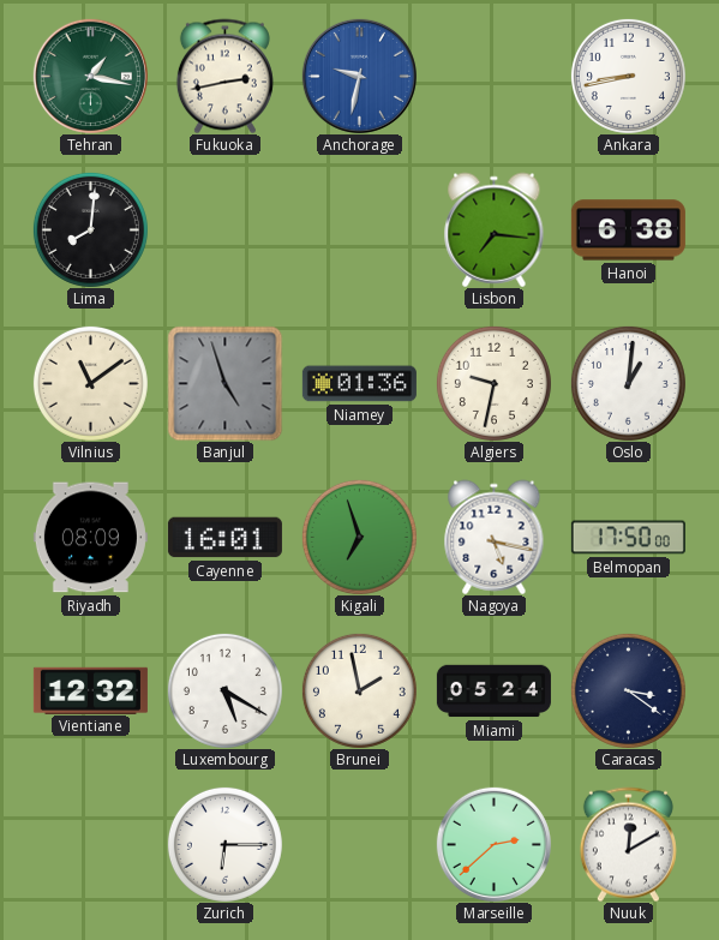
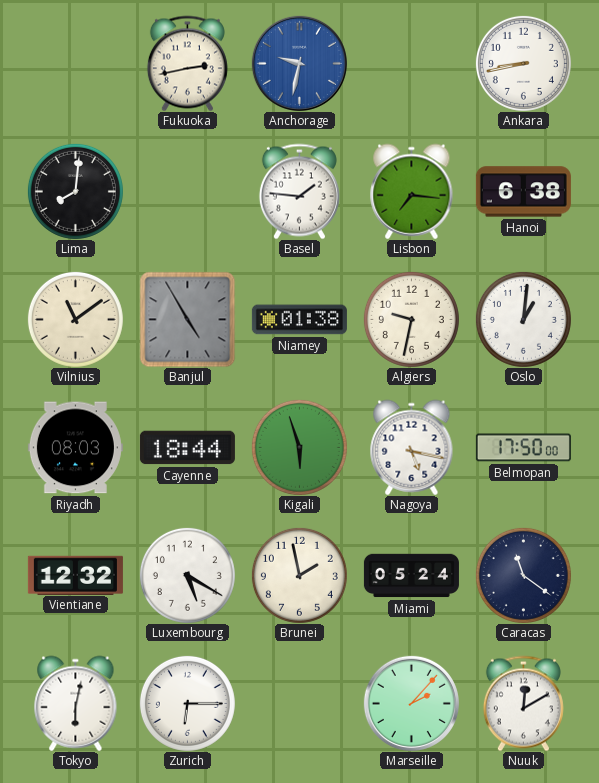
Tehran: 1:17 -> none (90, 76)
Basel: none -> 1:46 (299, 191)
Banjul: 4:57 -> 4:55 (187, 319)
Niamey: 01:36 -> 01:38 (299, 320)
Riyadh: 08:09 -> 08:03 (75, 448)
Cayenne: 16:01 -> 18:44 (187, 448)
Kigali: 6:57 -> 5:57 (299, 447)
Caracas: 3:21 -> 11:21 (523, 575)
Tokyo: none -> 6:02 (76, 703)
Marseille: 2:38 -> 2:07 (411, 703)
